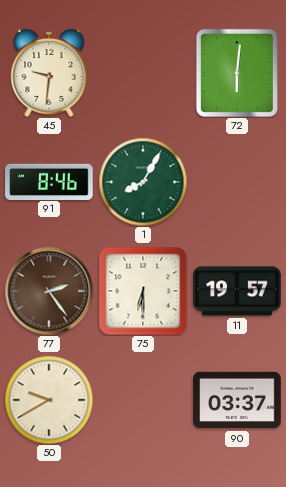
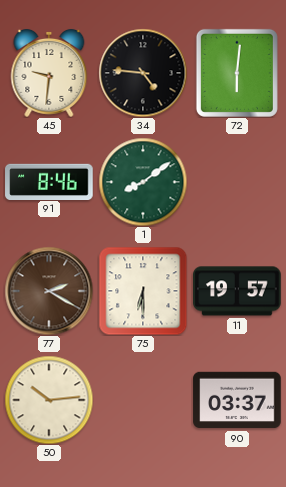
34: none -> 4:46 (143, 73)
1: 8:05 -> 8:09 (143, 182)
77: 2:24 -> 2:20 (49, 291)
50: 9:40 -> 10:14 (49, 400)
